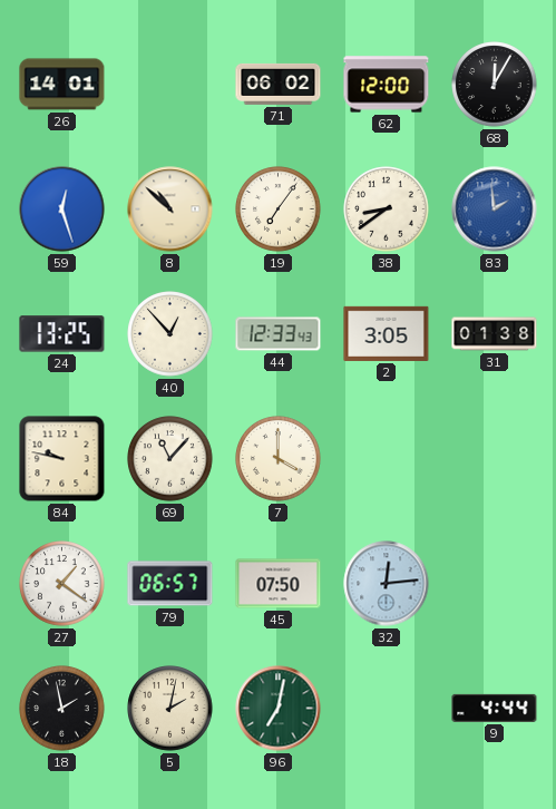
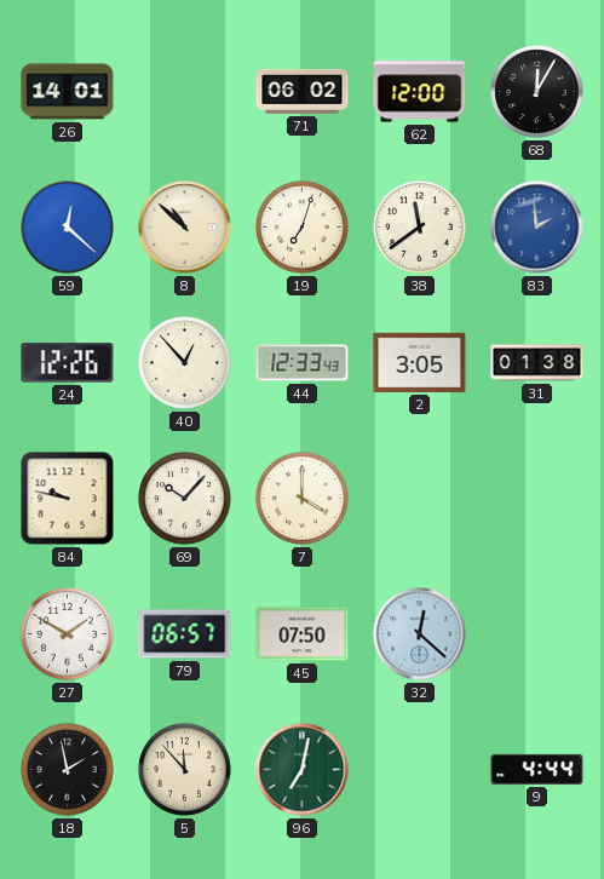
59: 12:27 -> 12:22 (68, 228)
19: 7:06 -> 7:03 (303, 228)
38: 8:39 -> 11:39 (420, 228)
24: 13:25 -> 12:26 (68, 363)
69: 11:07 -> 10:07 (185, 499)
27: 1:21 -> 1:50 (68, 634)
32: 12:14 -> 12:22 (420, 634)
5: 2:02 -> 11:53 (185, 770)
